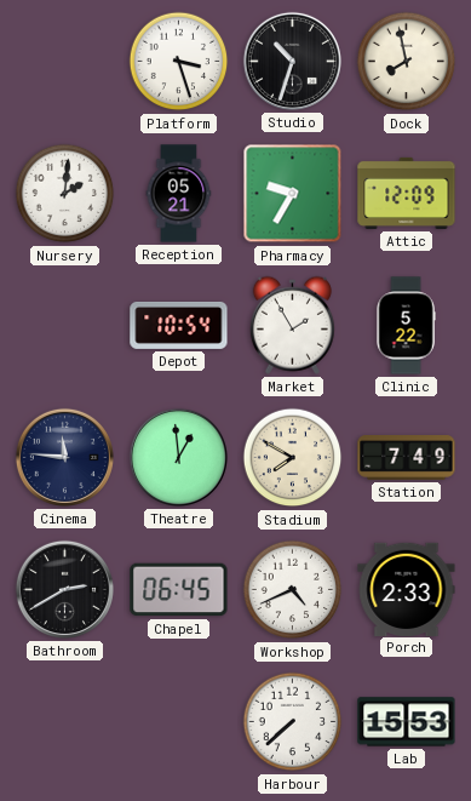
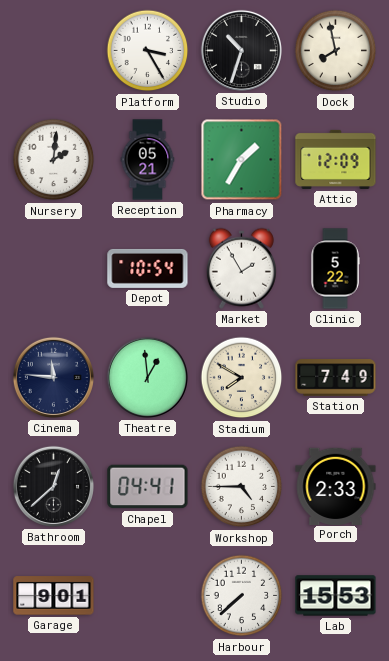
Platform: 3:27 -> 3:25 (148, 51)
Pharmacy: 9:35 -> 1:35 (242, 160)
Bathroom: 2:40 -> 12:38 (53, 486)
Chapel: 06:45 -> 04:41 (148, 487)
Workshop: 4:41 -> 4:45 (242, 487)
Garage: none -> 9:01 (54, 596)
